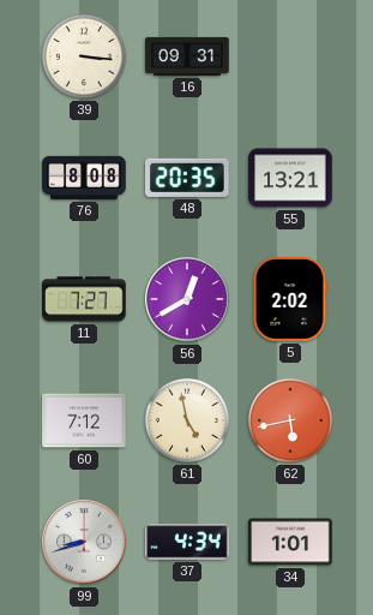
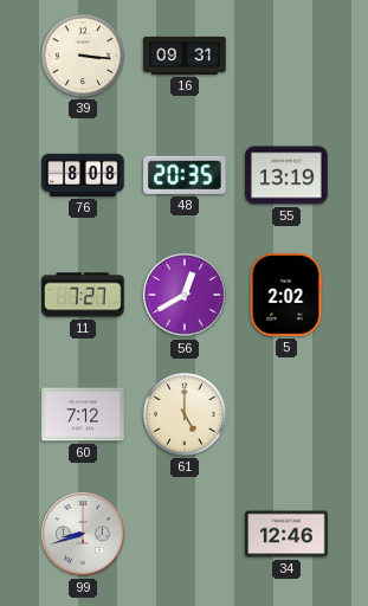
55: 13:21 -> 13:19 (286, 175)
61: 4:58 -> 5:00 (185, 414)
62: 5:43 -> none (290, 420)
37: 4:34 -> none (187, 542)
34: 1:01 -> 12:46 (286, 534)
